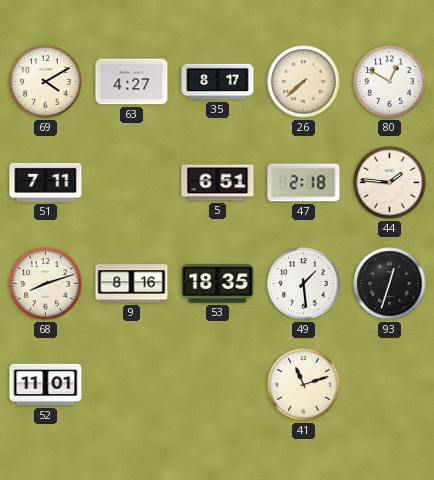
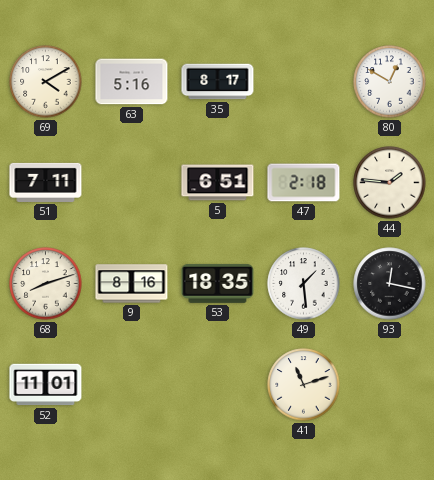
63: 4:27 -> 5:16 (132, 82)
26: 7:38 -> none (304, 82)
93: 12:33 -> 12:17 (390, 284)
